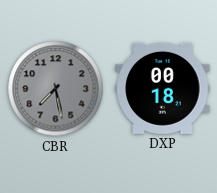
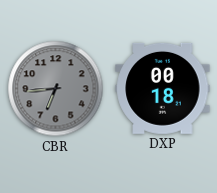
CBR: 7:28 -> 6:44 (56, 89)
